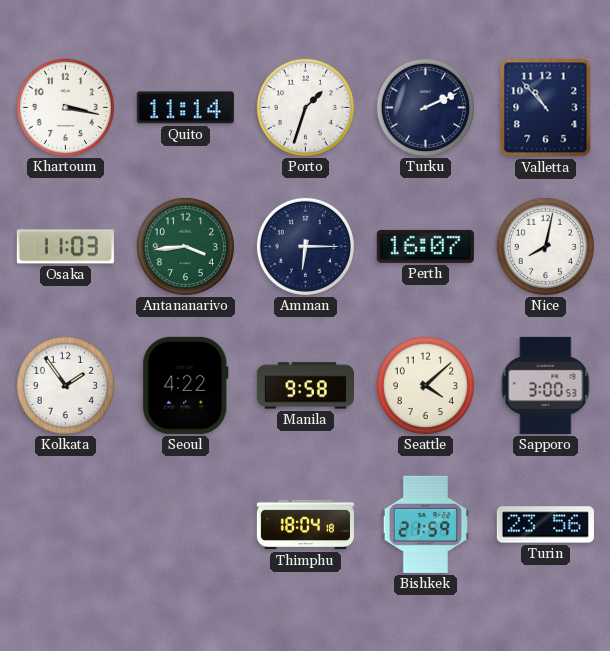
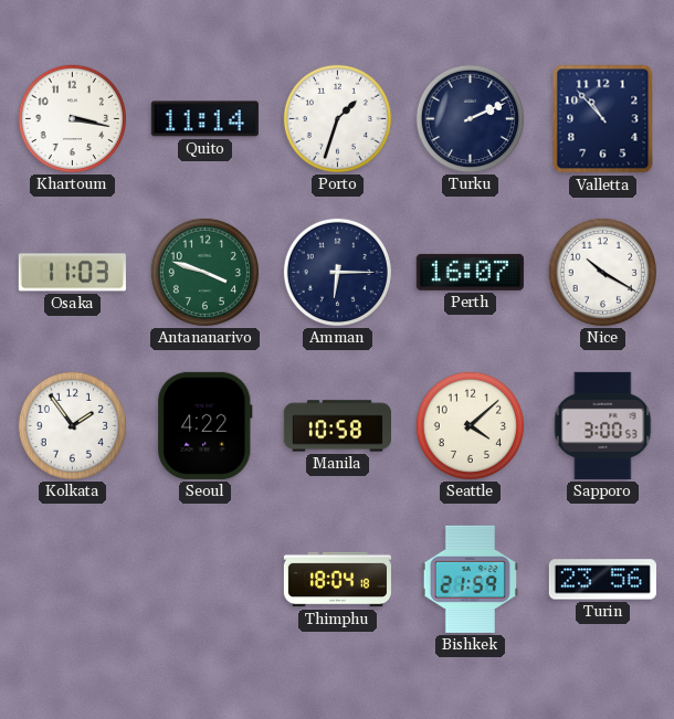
Antananarivo: 3:44 -> 3:48 (204, 272)
Nice: 8:02 -> 10:20 (602, 272)
Manila: 9:58 -> 10:58 (337, 426)
